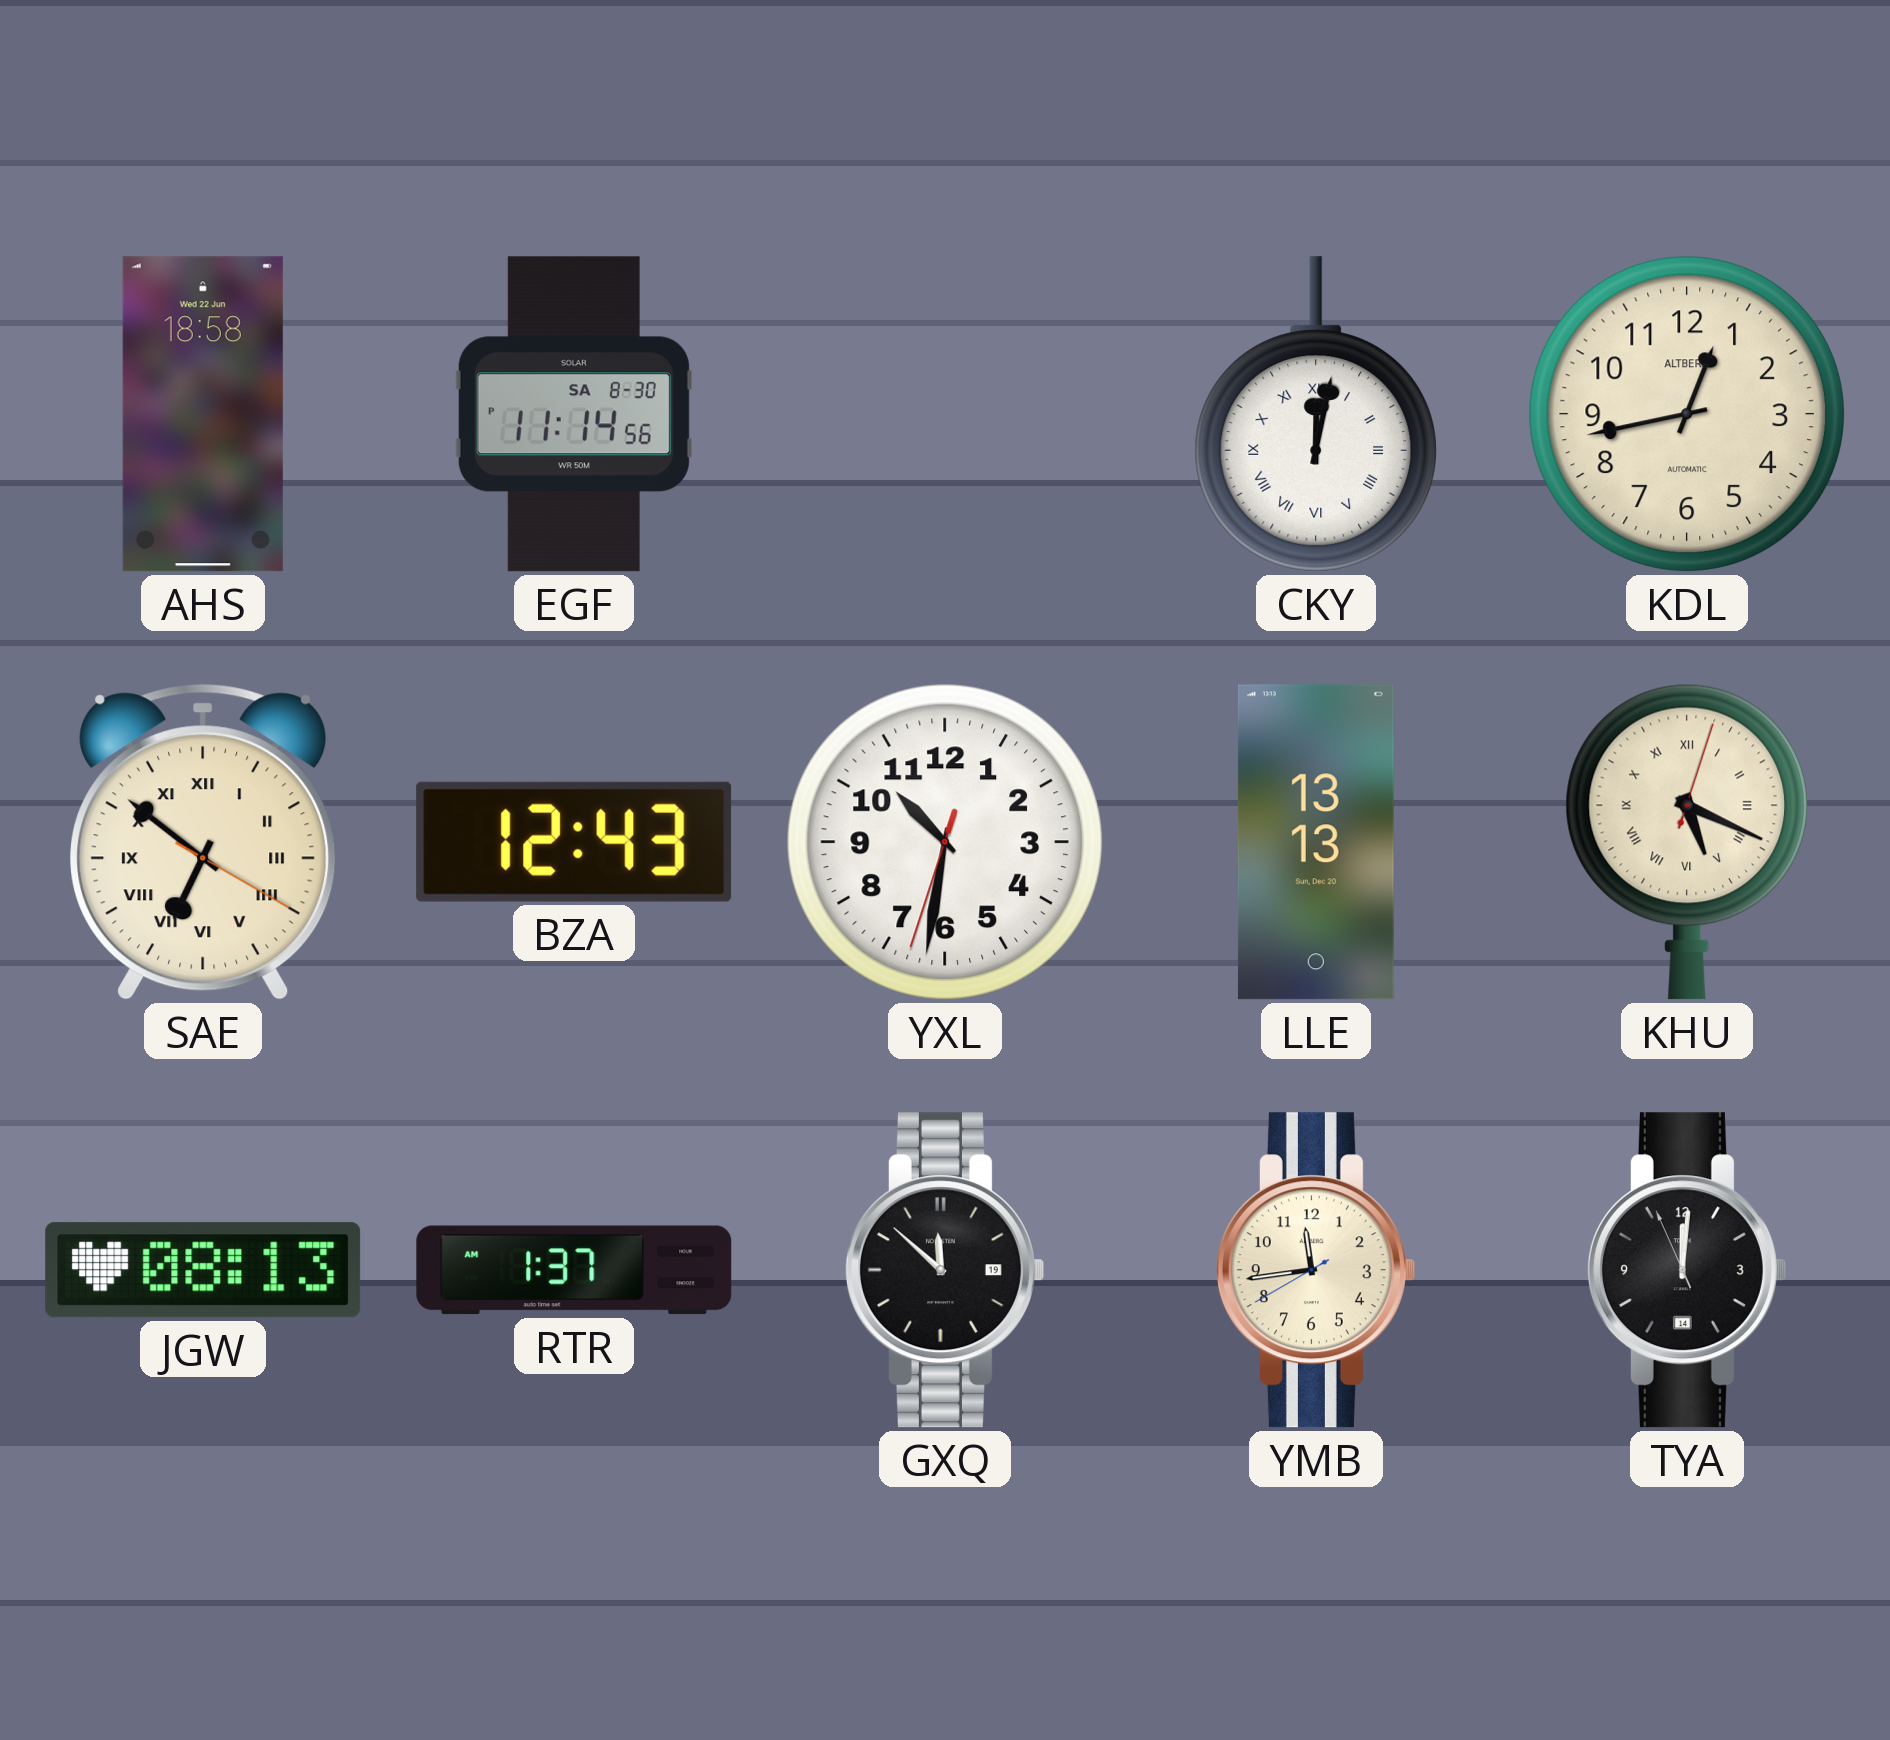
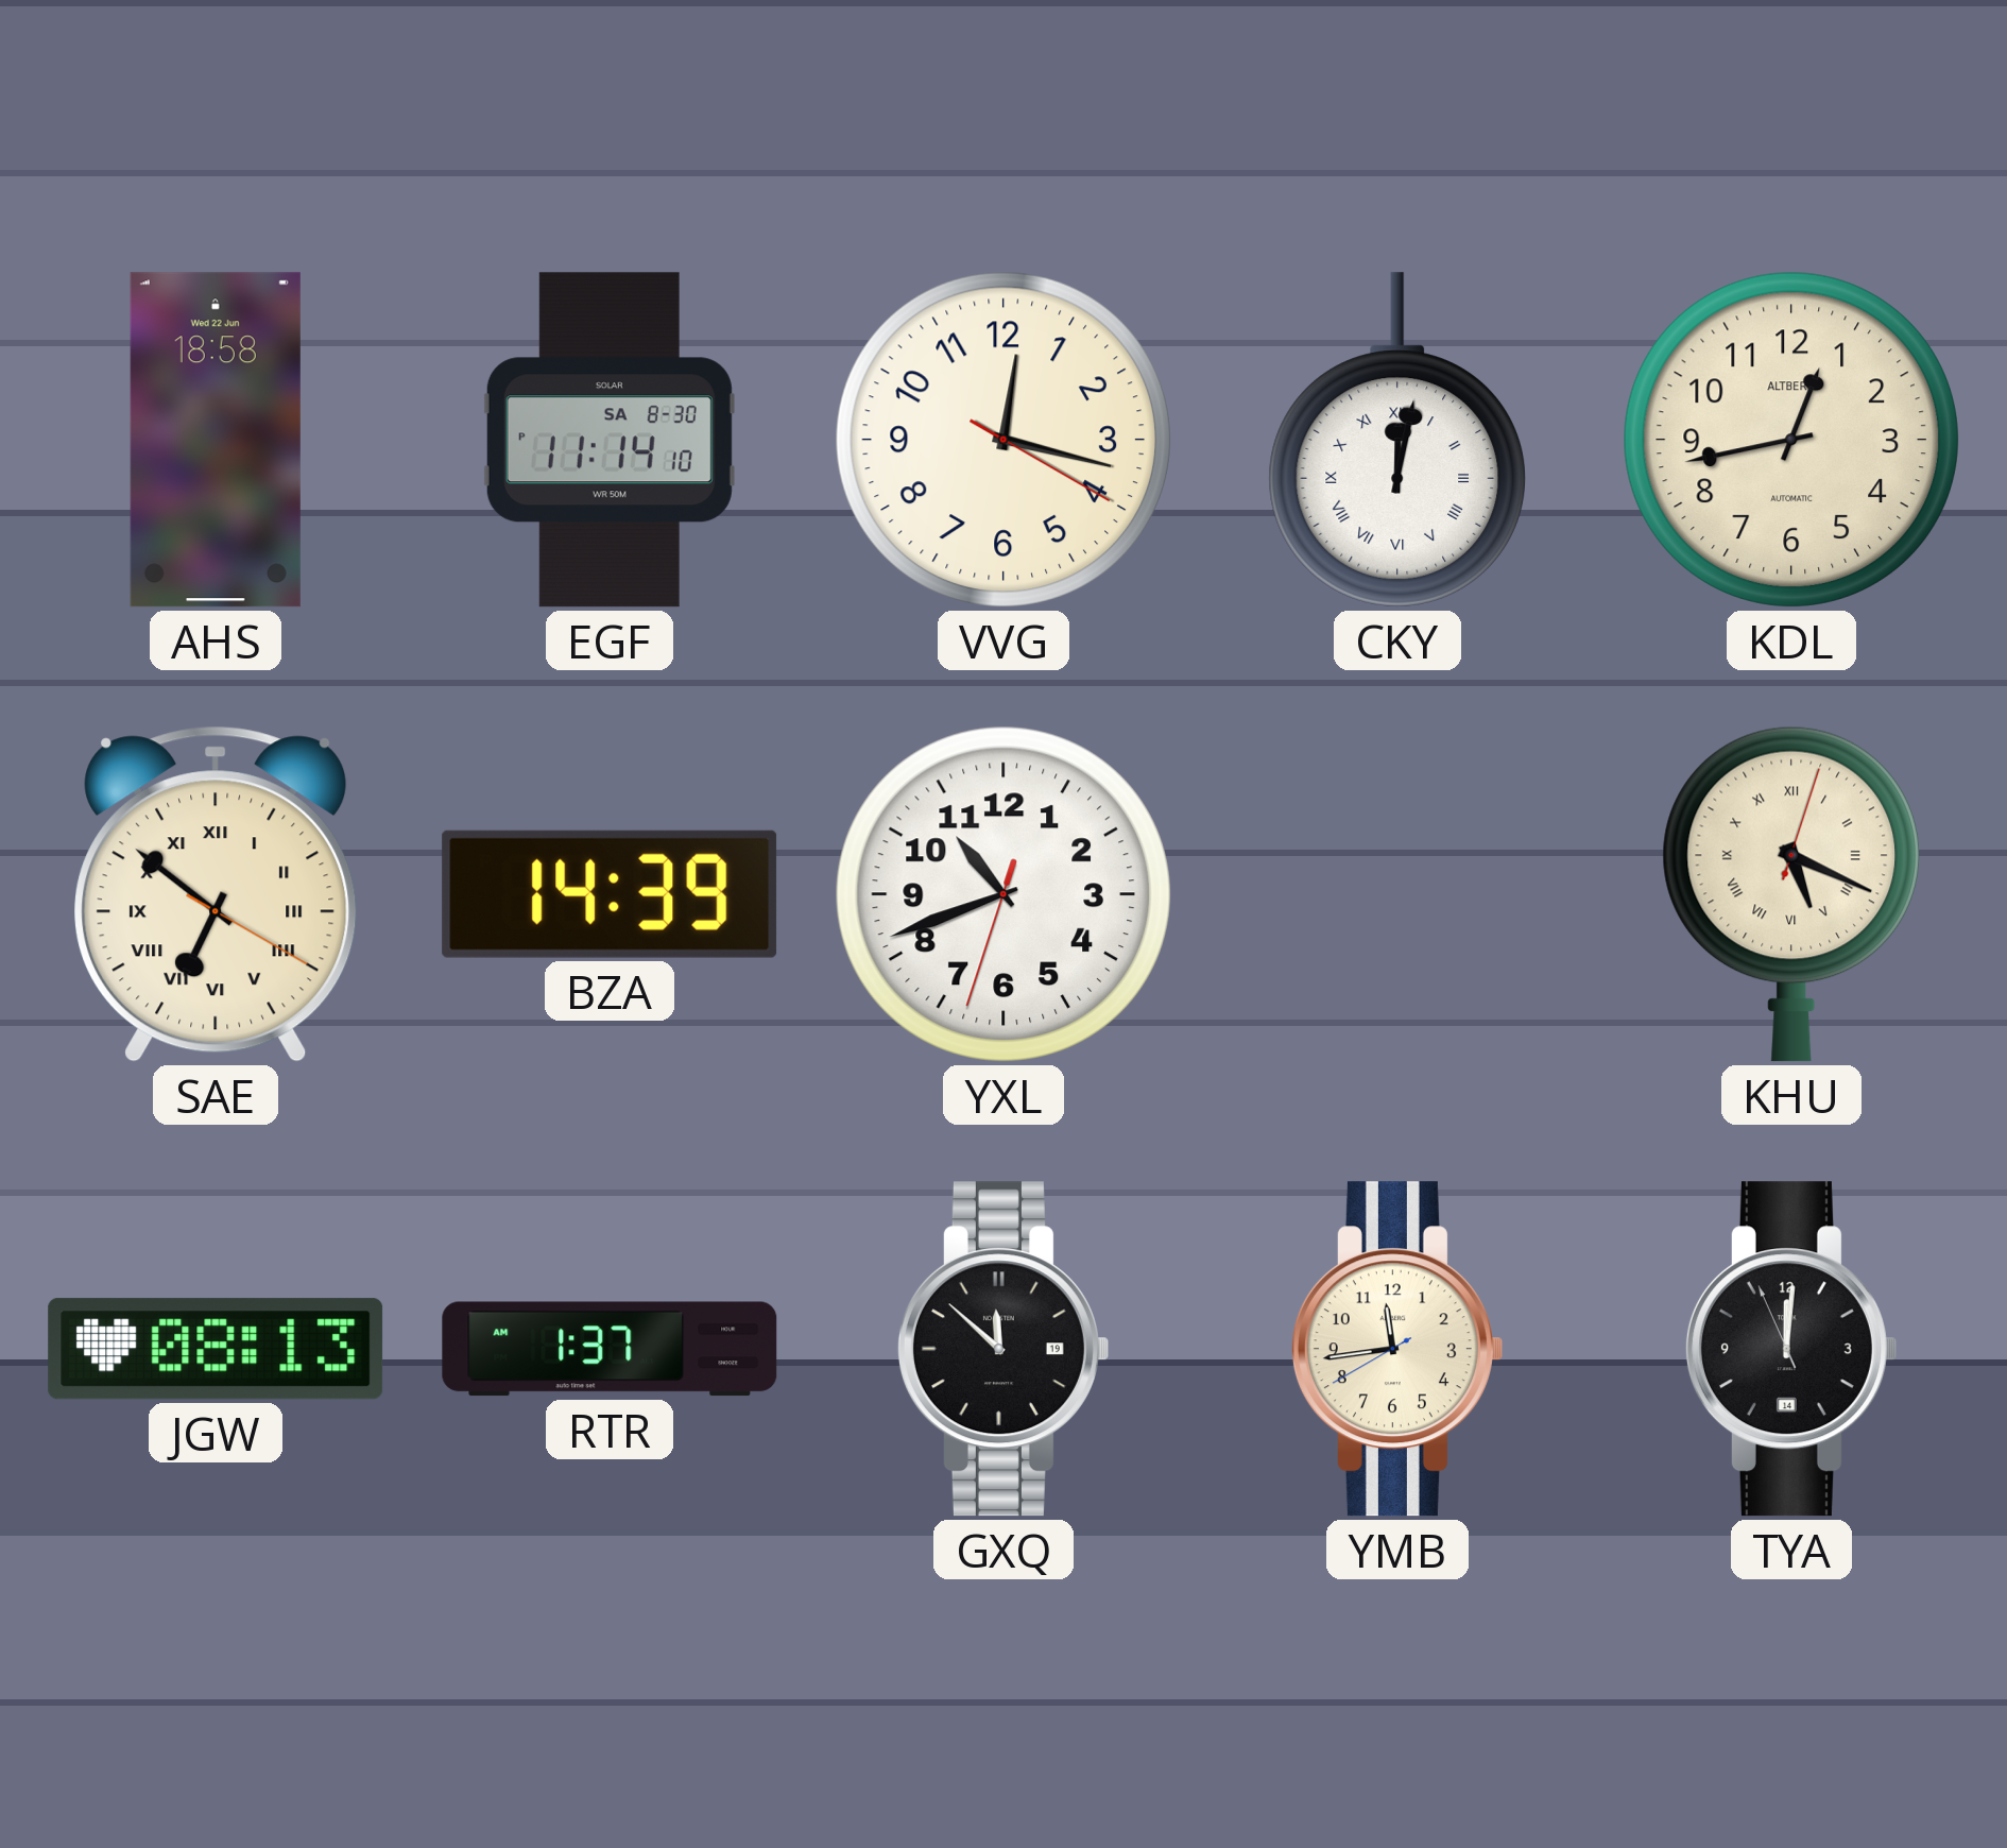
EGF: 11:14:56 PM -> 11:14:10 PM (610, 440)
VVG: none -> 12:17 (1003, 440)
BZA: 12:43 -> 14:39 (610, 894)
YXL: 10:31 -> 10:41 (1003, 894)
LLE: 13:13 -> none (1316, 842)
